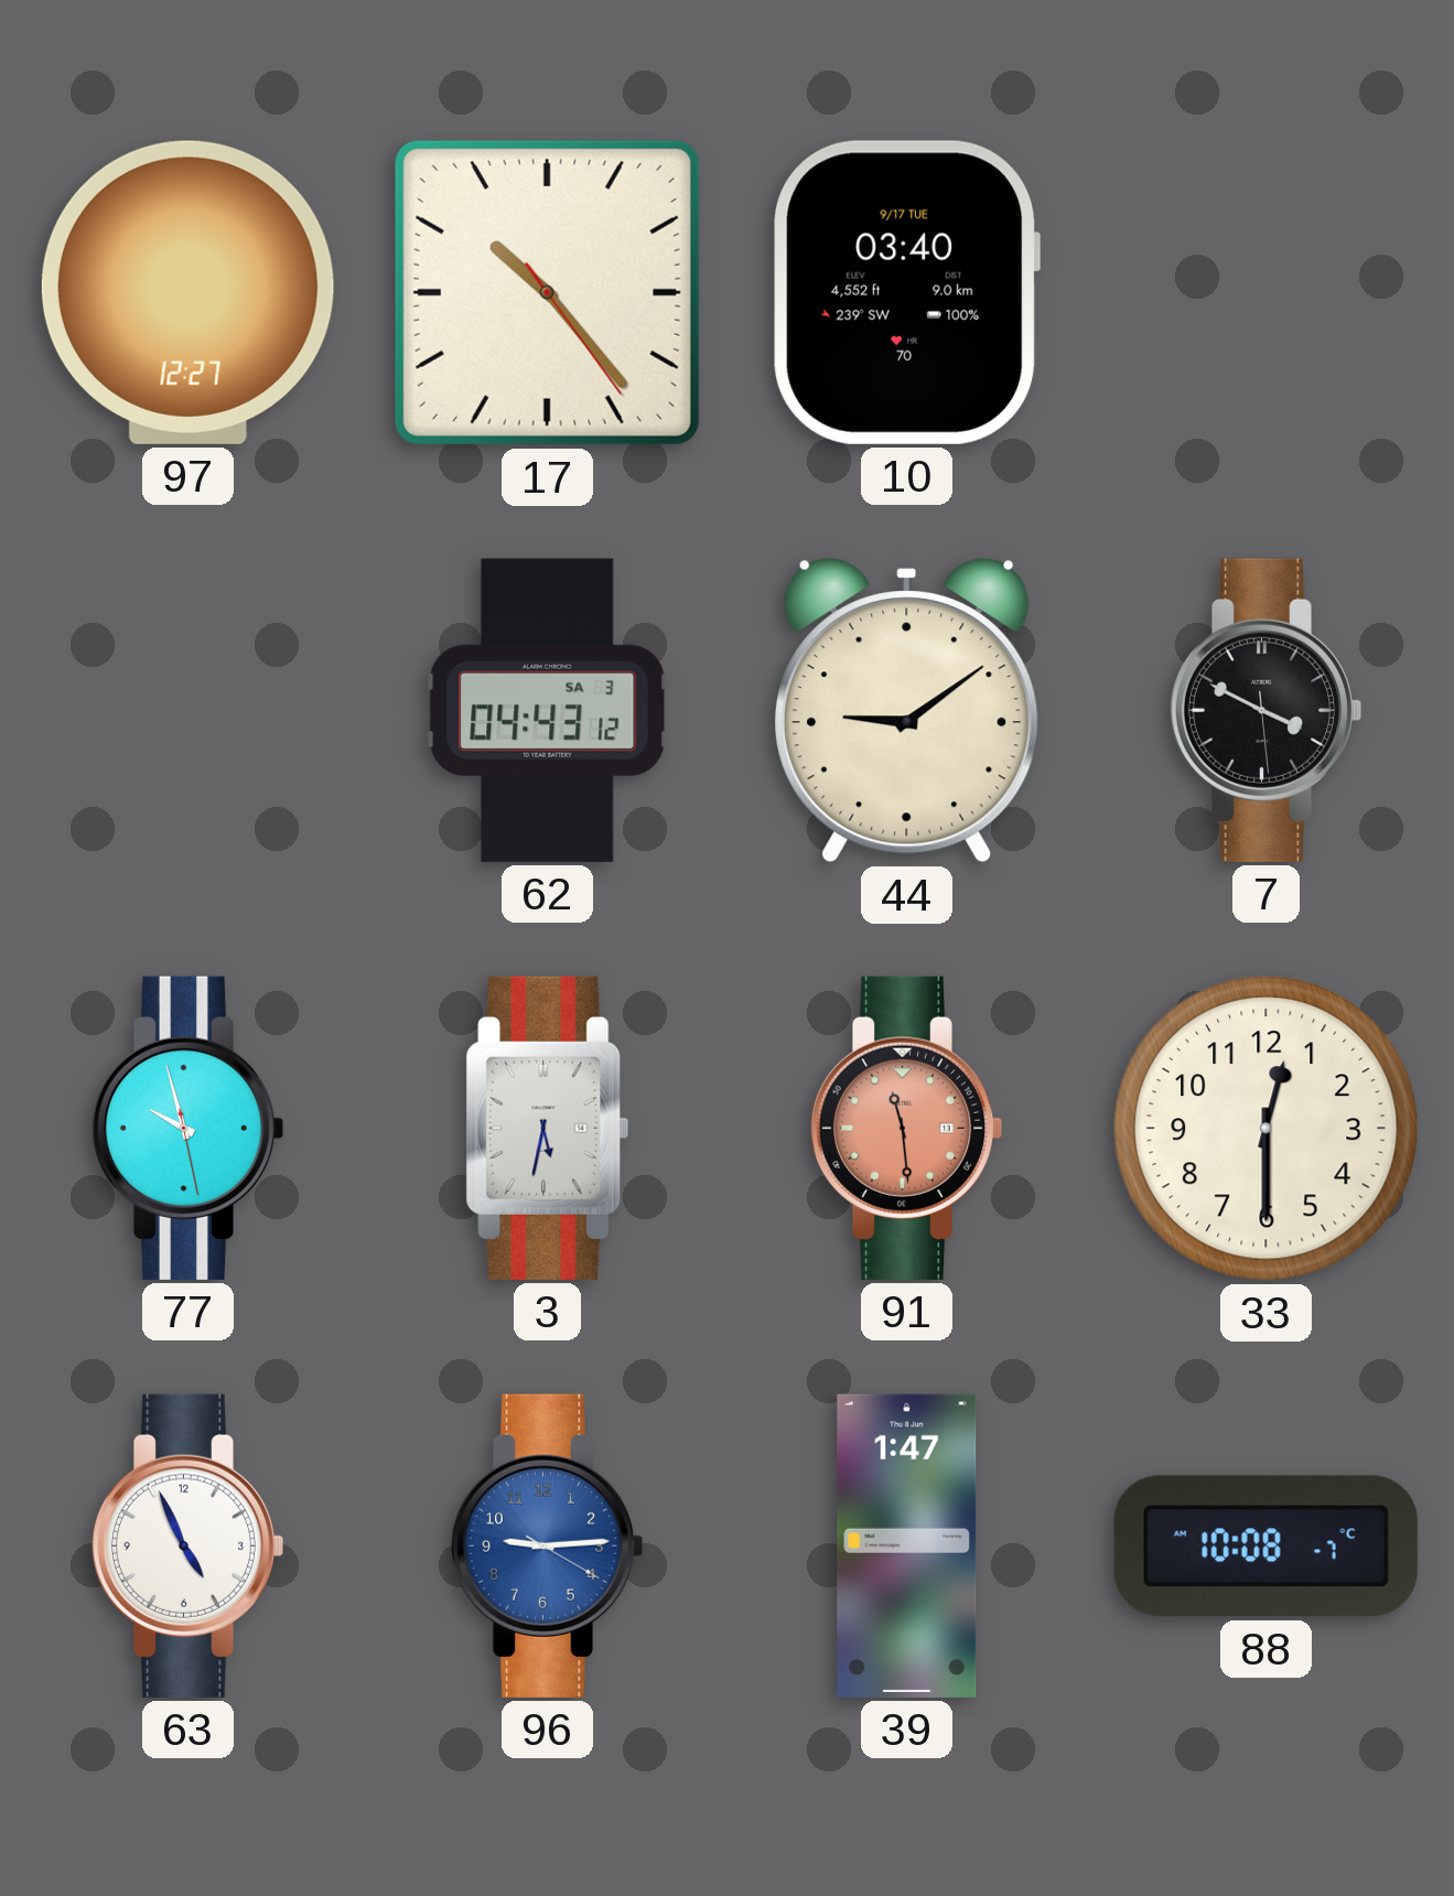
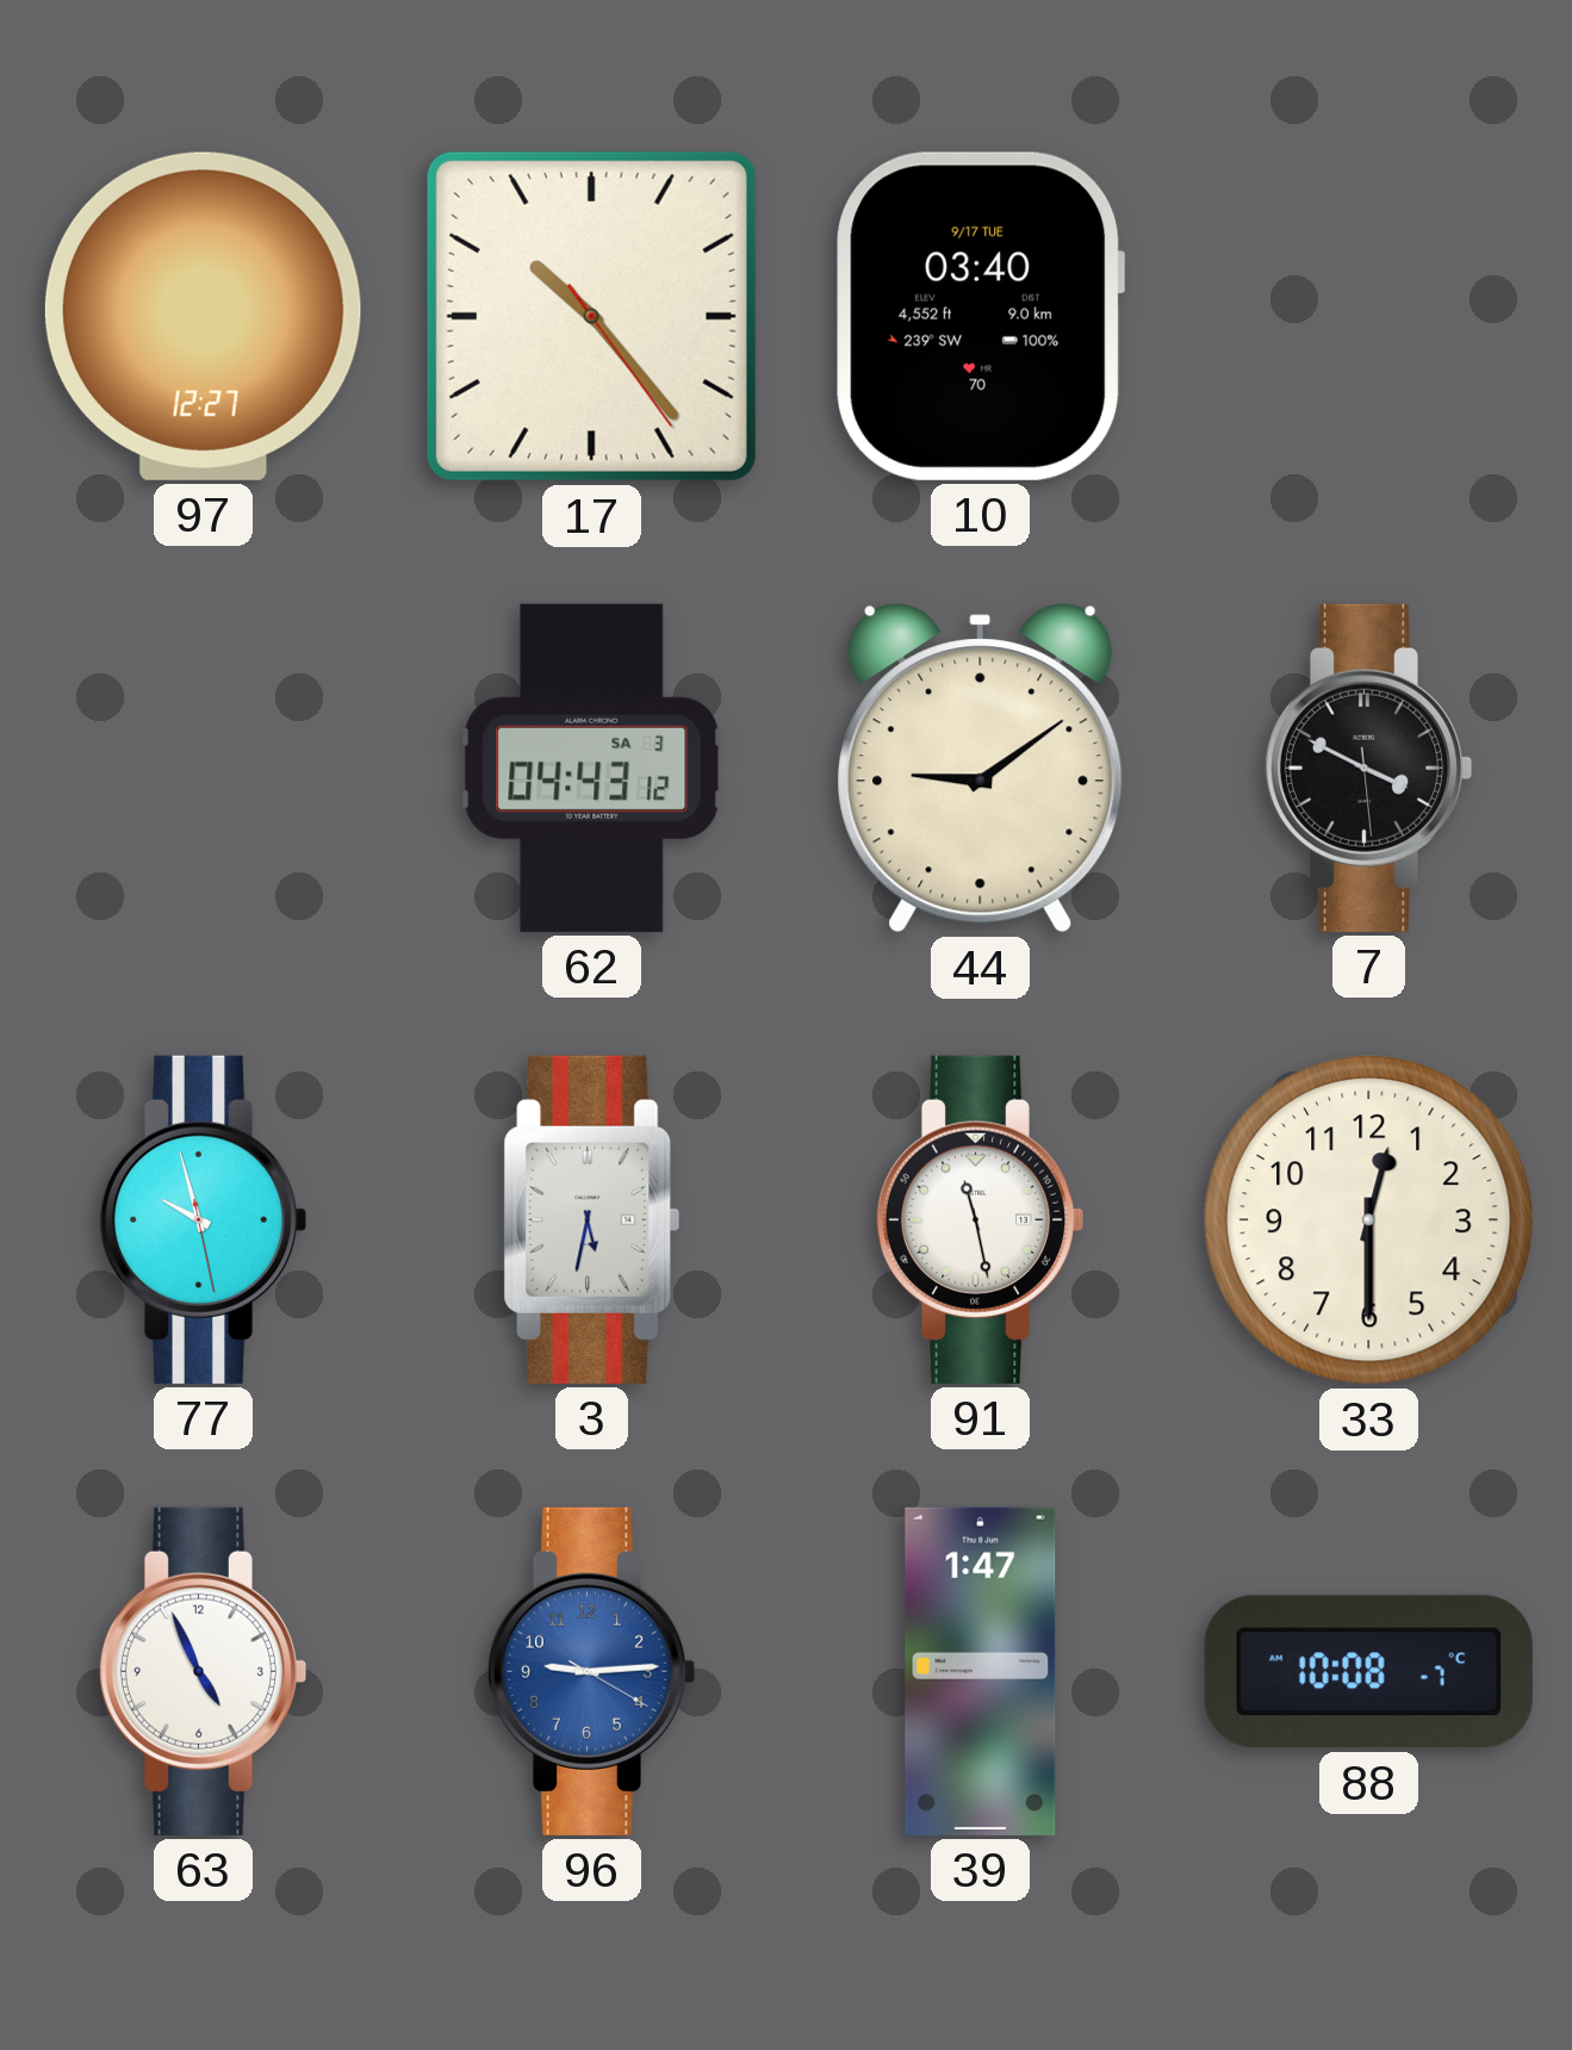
91: 11:29 -> 11:28 (980, 1219)
91 dial: salmon -> white (980, 1219)
